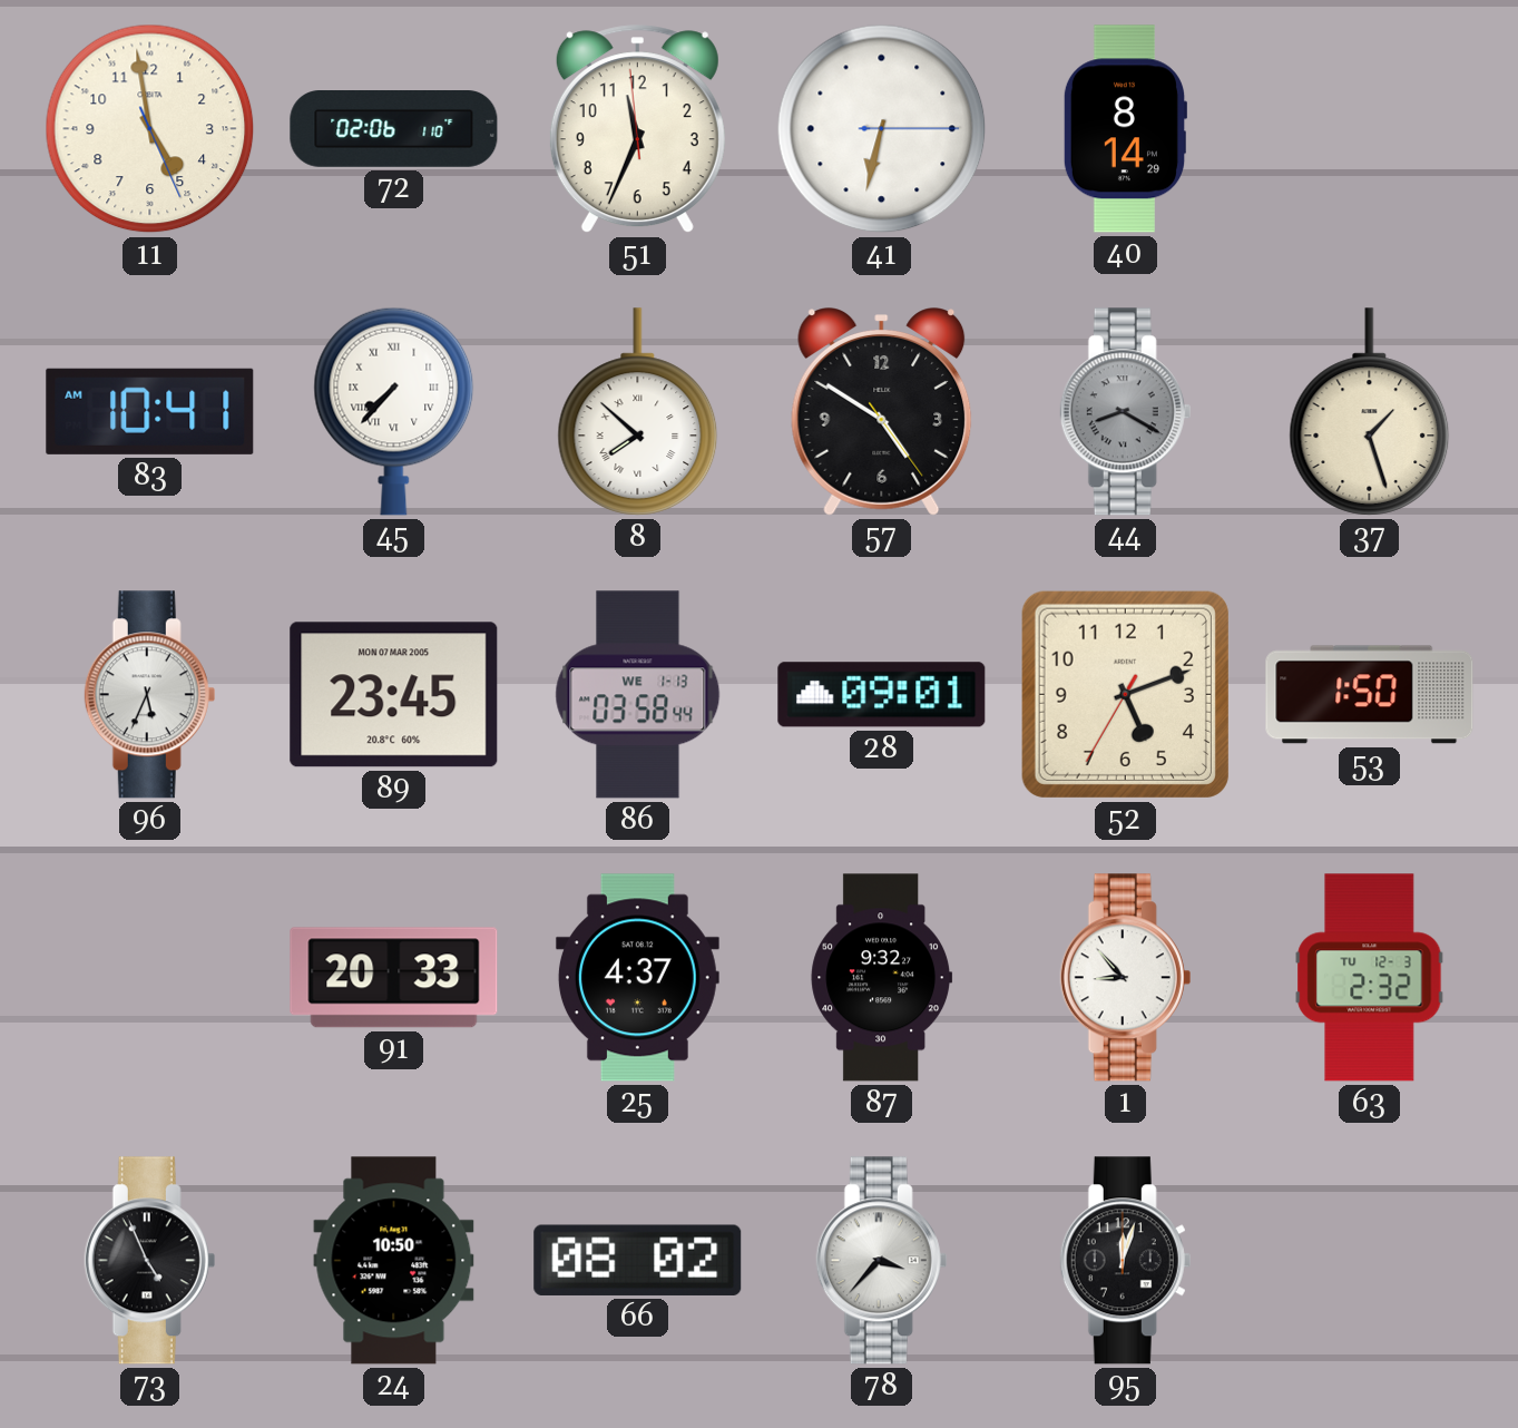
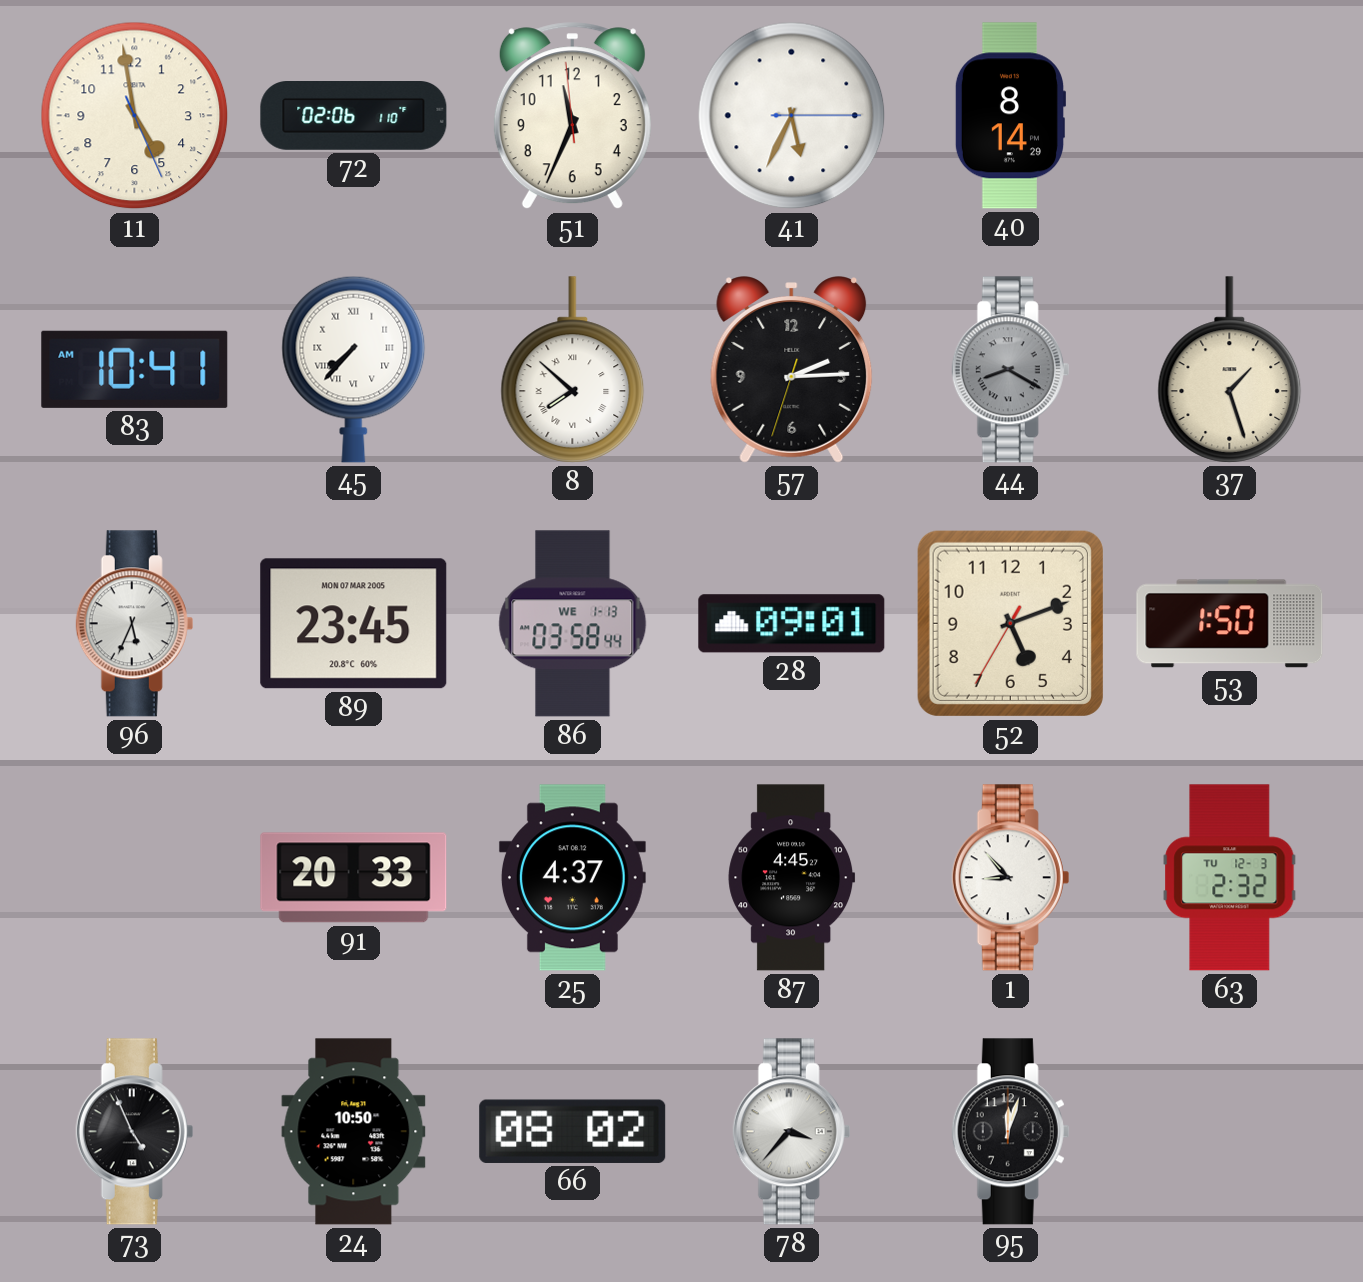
41: 6:32 -> 5:34 (792, 116)
57: 4:50 -> 2:14 (792, 370)
87: 9:32 -> 4:45 (792, 878)
